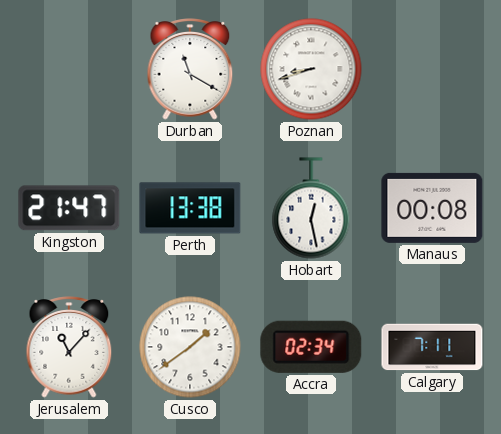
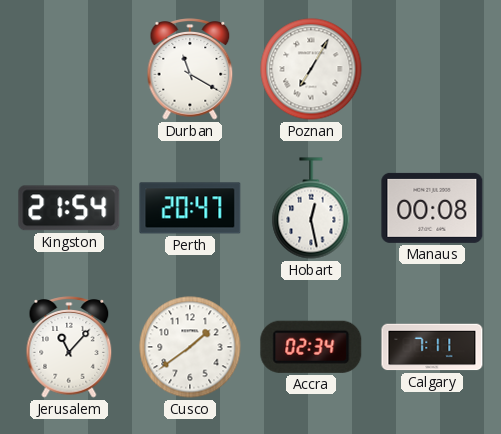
Poznan: 8:42 -> 7:05 (311, 69)
Kingston: 21:47 -> 21:54 (69, 208)
Perth: 13:38 -> 20:47 (190, 208)
